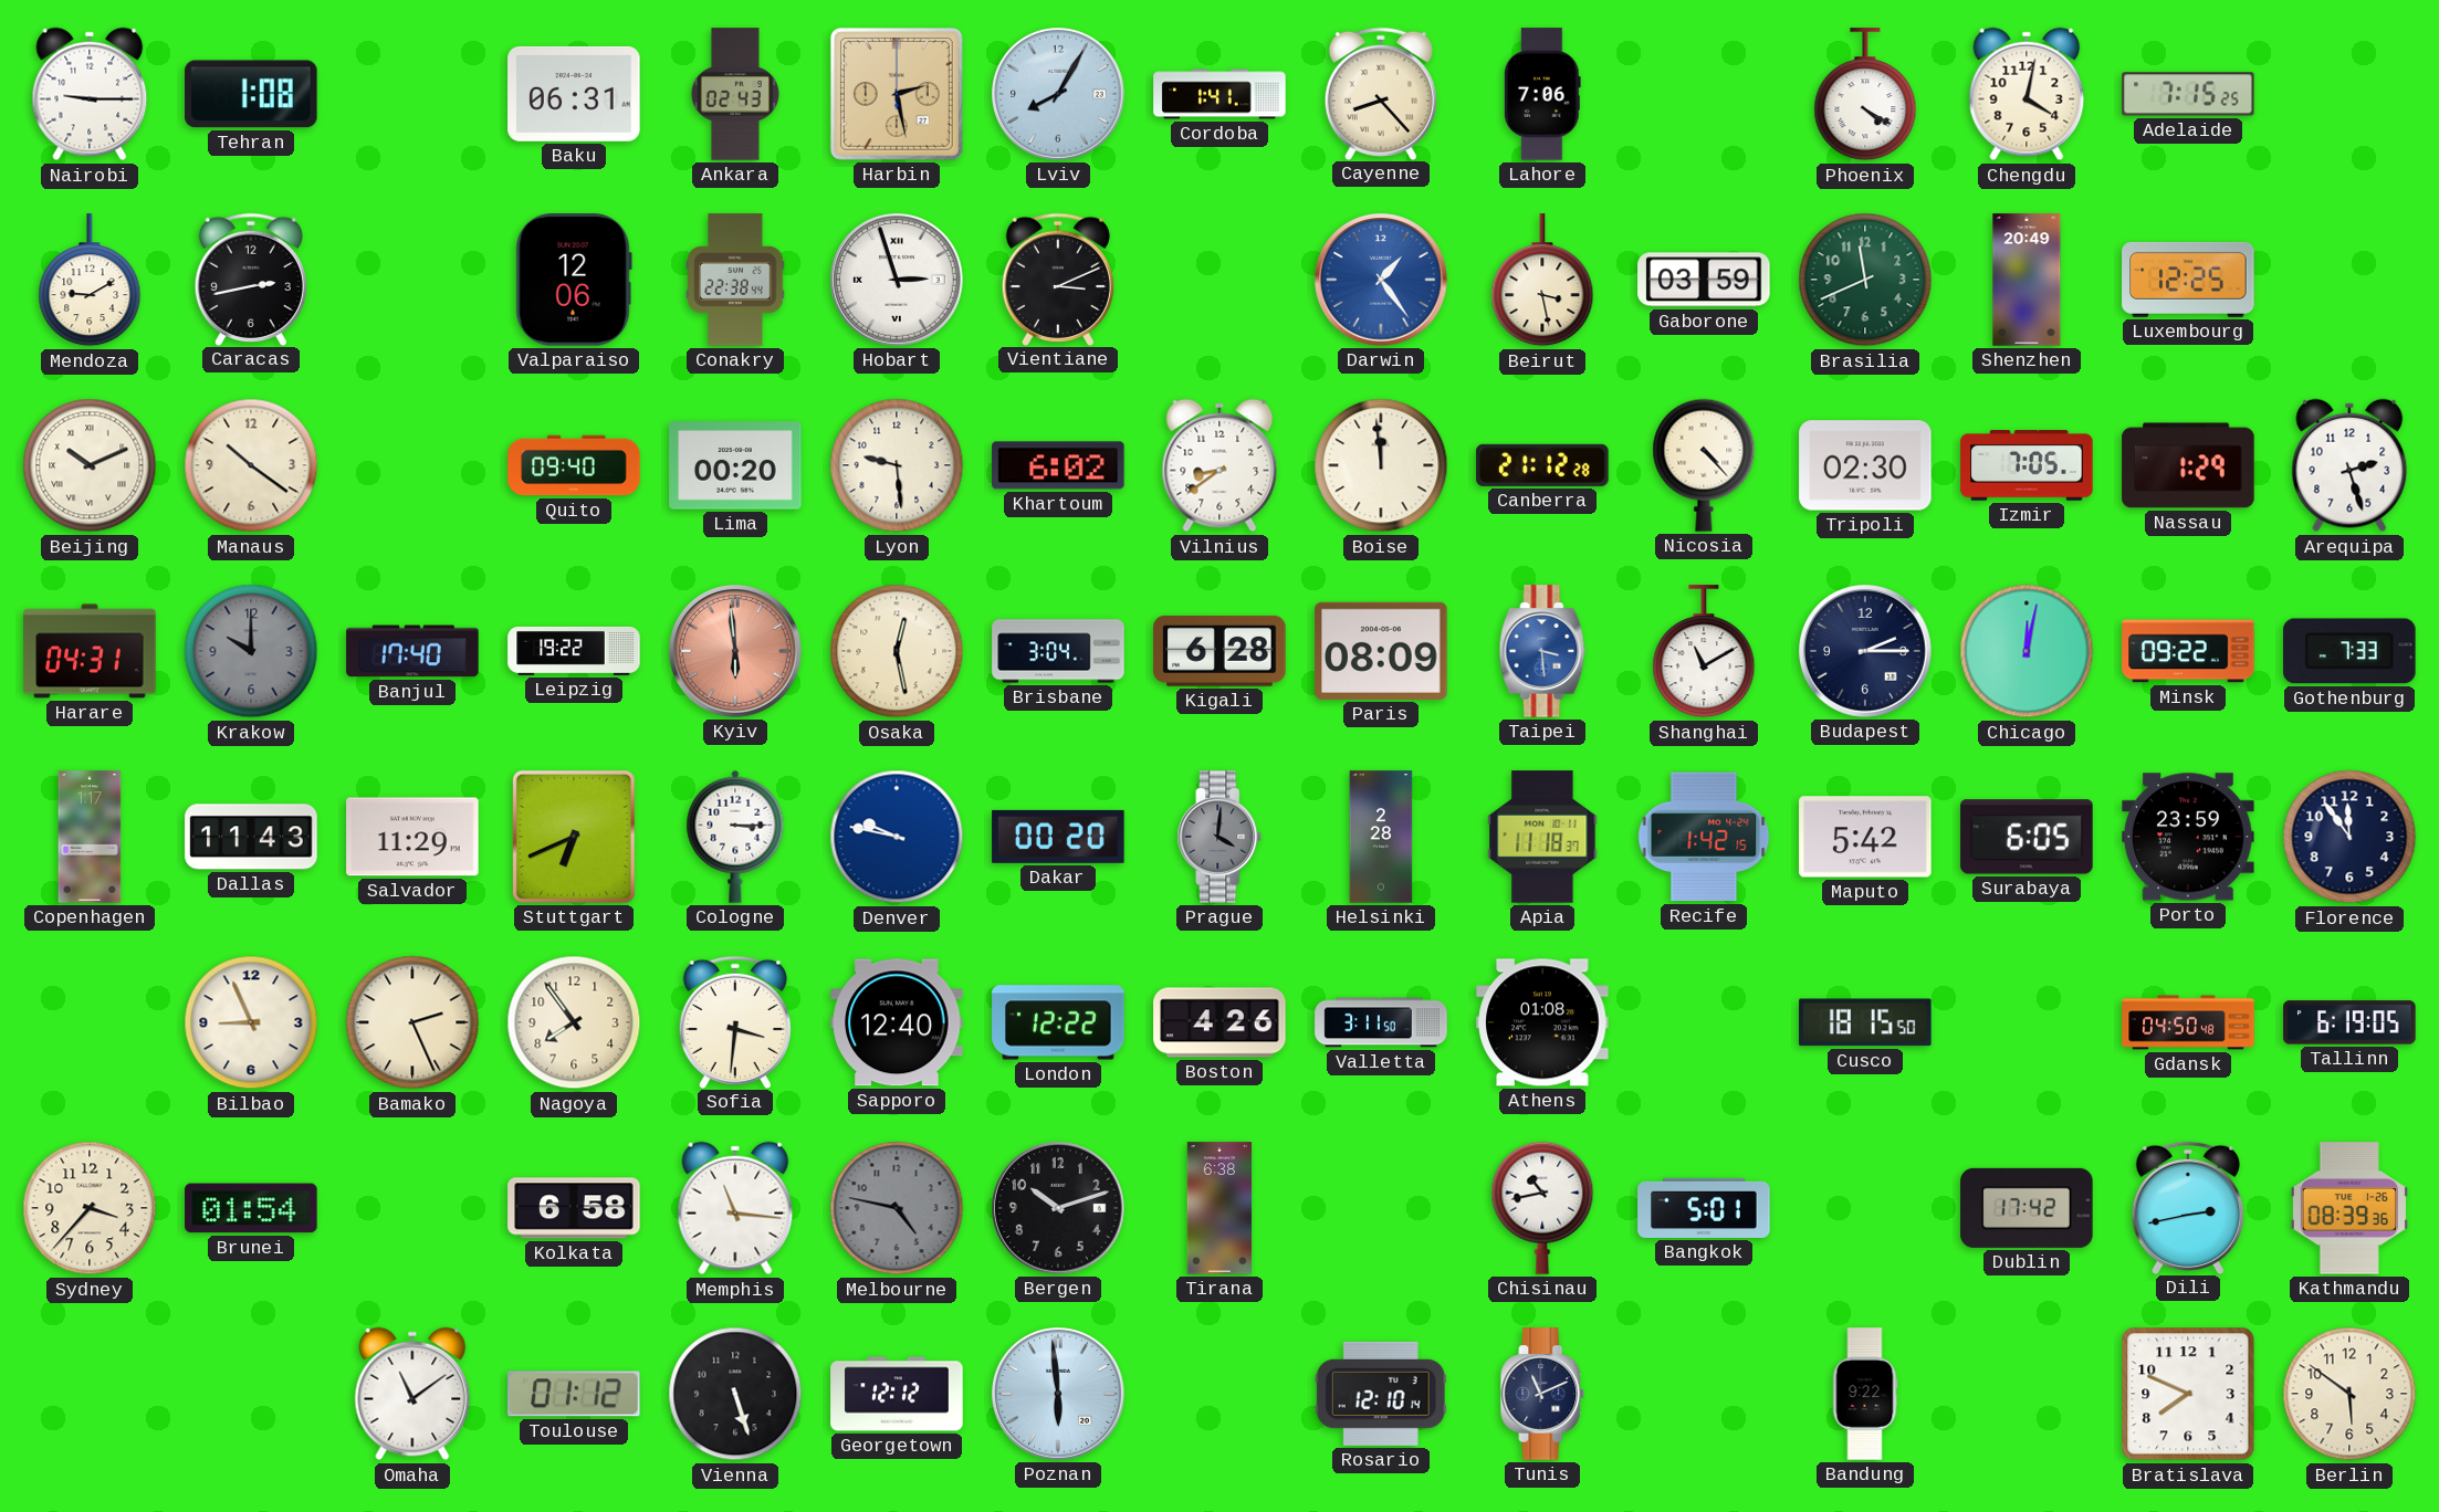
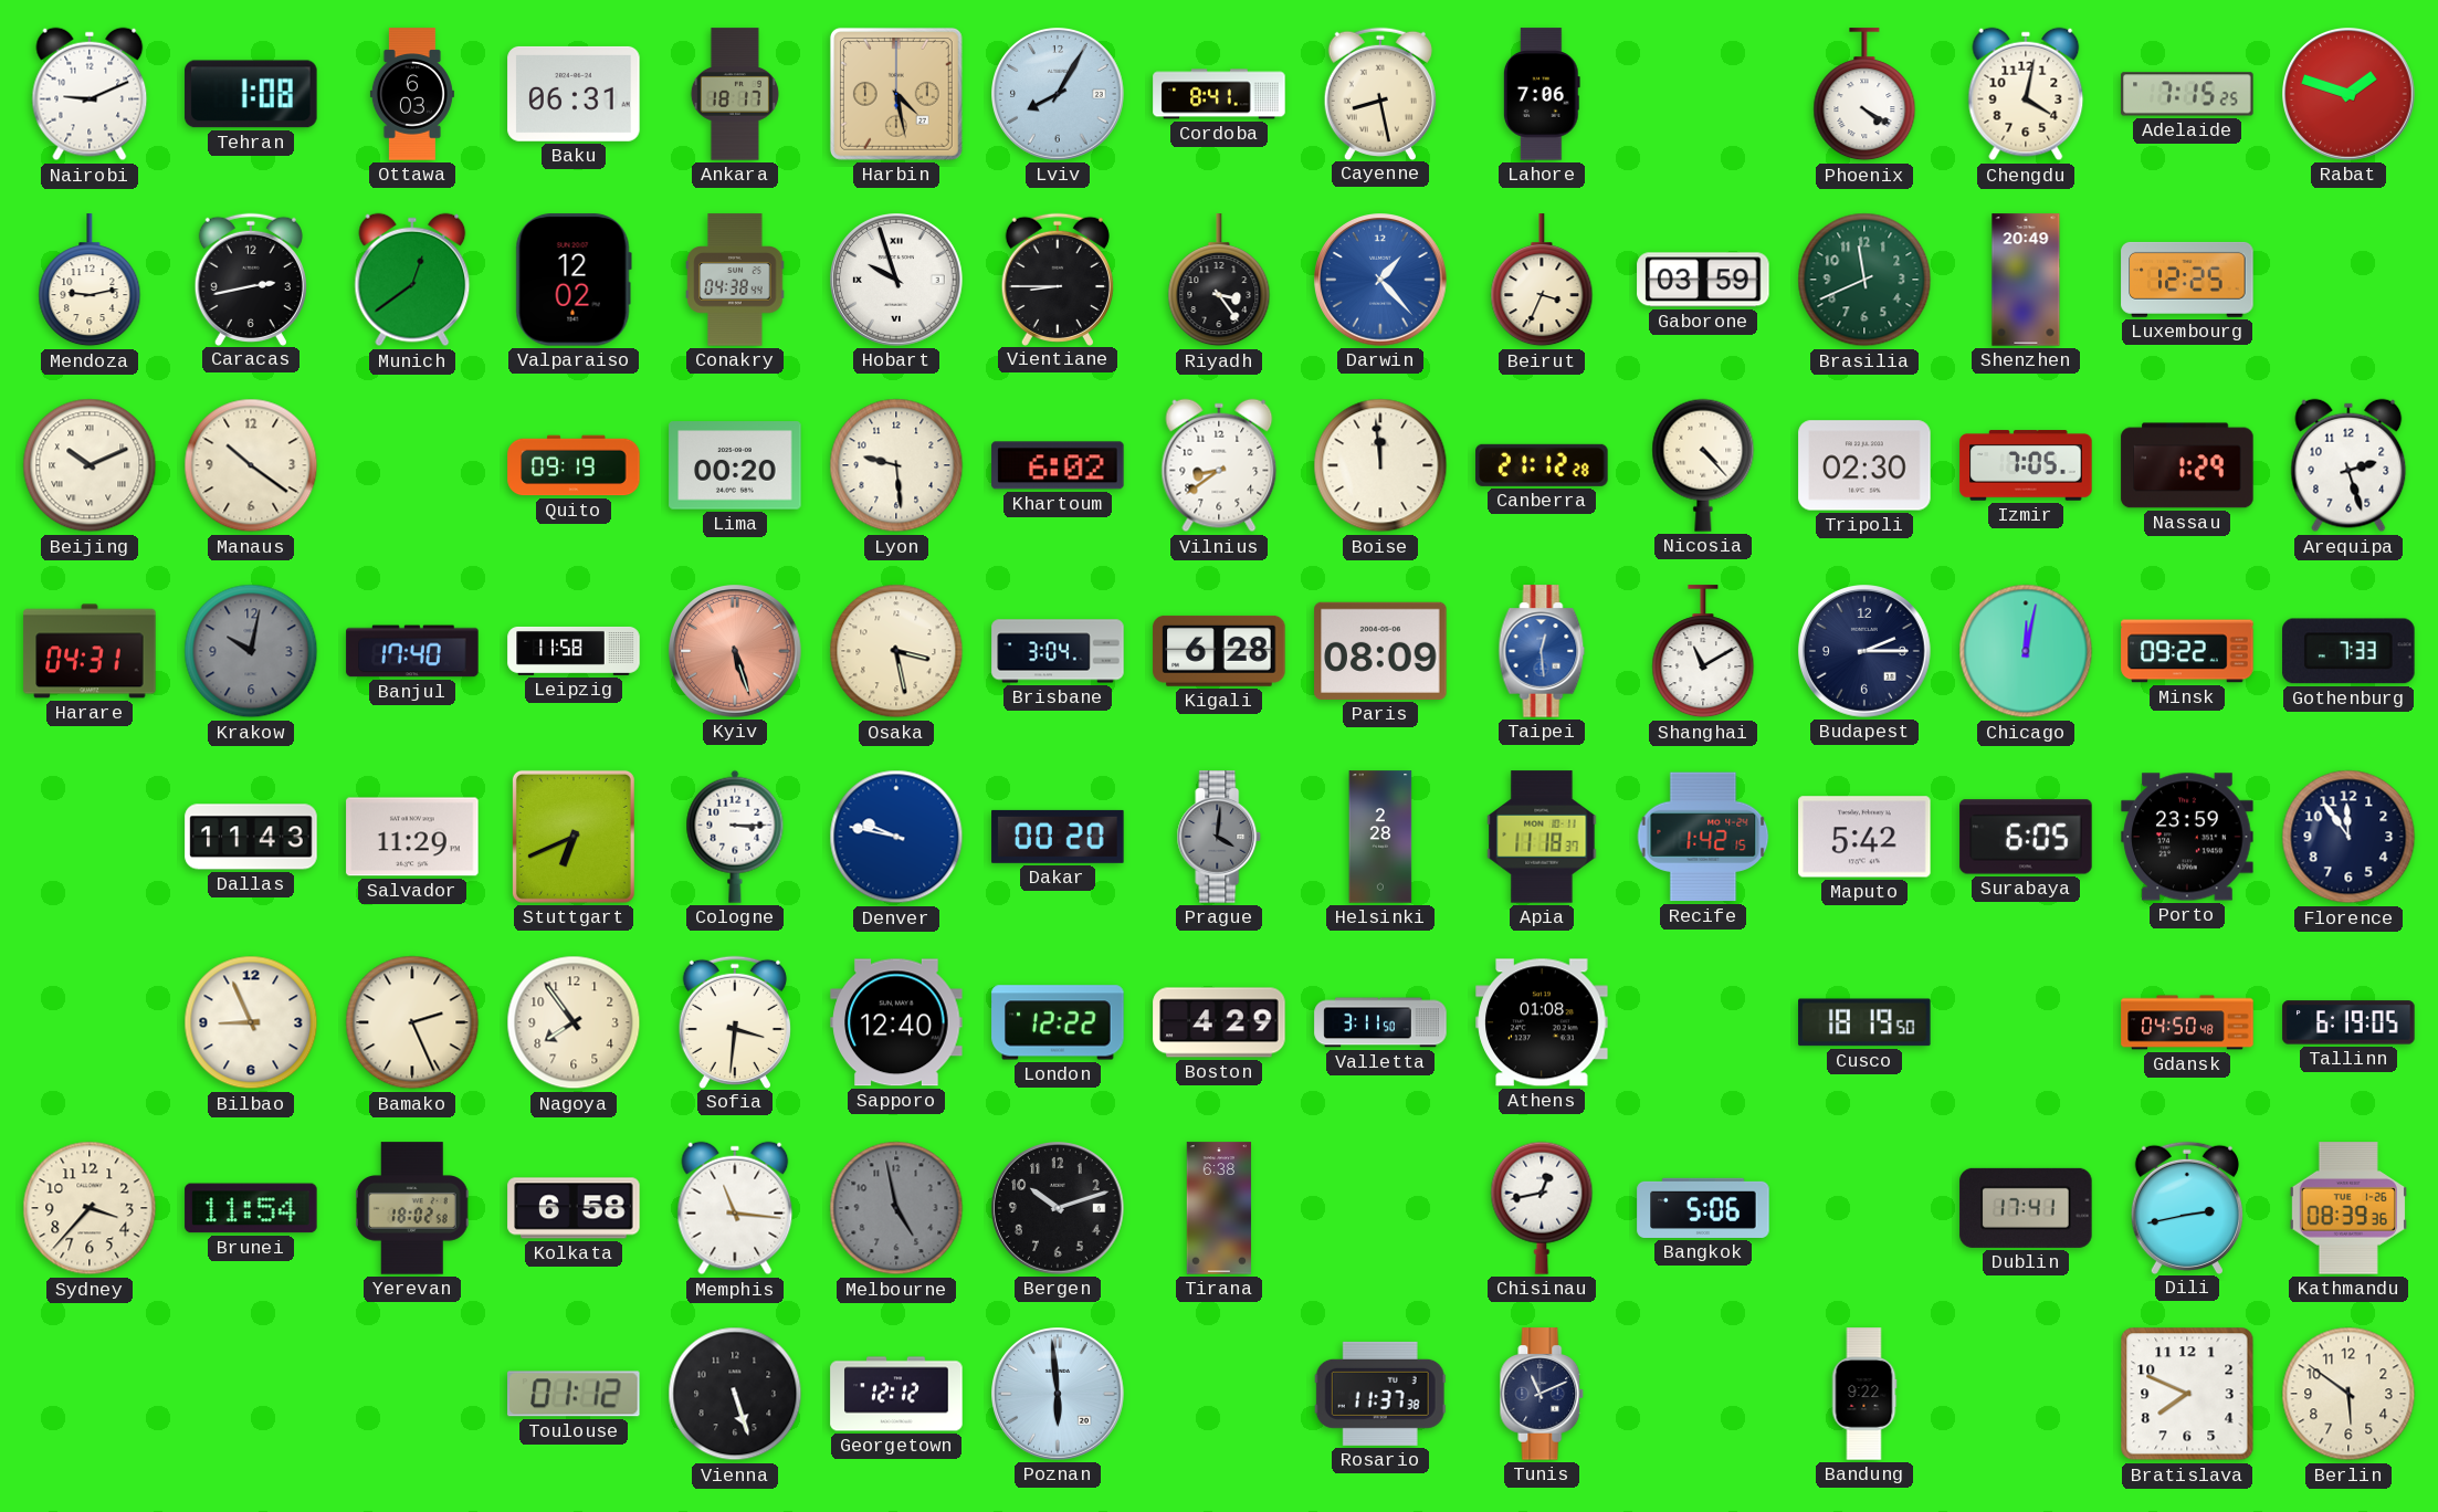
Nairobi: 9:15 -> 9:11 (90, 94)
Ottawa: none -> 6:03 (412, 94)
Ankara: 02:43 -> 18:17 (735, 94)
Harbin: 2:28 -> 4:28 (896, 94)
Cordoba: 1:41 -> 8:41 (1219, 94)
Cayenne: 8:23 -> 8:28 (1380, 93)
Rabat: none -> 1:48 (2350, 95)
Mendoza: 9:10 -> 9:13 (90, 281)
Munich: none -> 12:39 (412, 280)
Valparaiso: 12:06 -> 12:02 (574, 280)
Conakry: 22:38 -> 04:38 (735, 280)
Hobart: 2:57 -> 9:57 (897, 281)
Vientiane: 3:11 -> 8:45 (1058, 279)
Riyadh: none -> 3:24 (1219, 281)
Darwin: 1:24 -> 1:23 (1381, 281)
Beirut: 3:28 -> 3:34 (1542, 281)
Quito: 09:40 -> 09:19 (574, 465)
Krakow: 10:00 -> 10:02 (251, 651)
Leipzig: 19:22 -> 11:58 (574, 651)
Kyiv: 5:59 -> 5:27 (736, 652)
Osaka: 12:28 -> 3:28 (896, 651)
Taipei: 3:29 -> 12:29 (1542, 651)
Copenhagen: 1:17 -> none (90, 837)
Boston: 4:26 -> 4:29 (1219, 1022)
Cusco: 18:15 -> 18:19 (1864, 1022)
Brunei: 01:54 -> 11:54 (251, 1208)
Yerevan: none -> 18:02 (412, 1208)
Melbourne: 4:47 -> 4:58 (896, 1208)
Chisinau: 10:43 -> 12:43 (1542, 1208)
Bangkok: 5:01 -> 5:06 (1703, 1208)
Dublin: 17:42 -> 17:41 (2026, 1208)
Omaha: 11:09 -> none (412, 1394)
Rosario: 12:10 -> 11:37 (1380, 1394)
